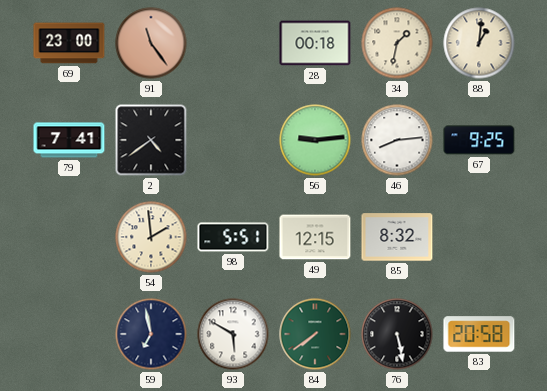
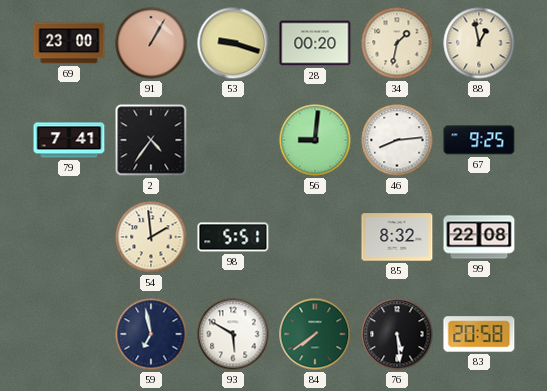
91: 11:24 -> 1:05 (151, 43)
53: none -> 9:18 (233, 43)
28: 00:18 -> 00:20 (315, 43)
88: 1:01 -> 12:58 (479, 43)
2: 4:39 -> 4:36 (151, 140)
56: 9:14 -> 9:01 (315, 140)
49: 12:15 -> none (315, 237)
99: none -> 22:08 (479, 237)
76: 5:28 -> 5:29 (397, 334)
